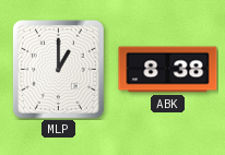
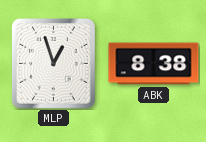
MLP: 1:00 -> 12:57 (53, 63)
